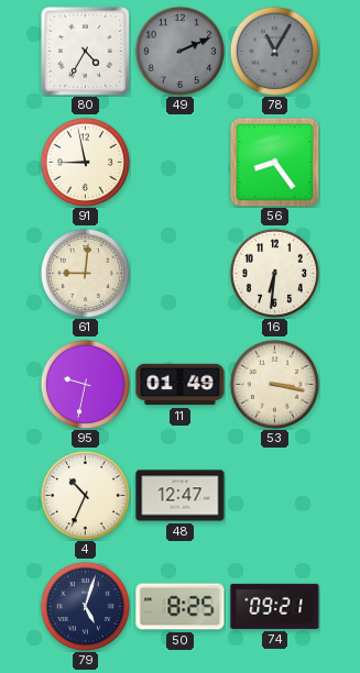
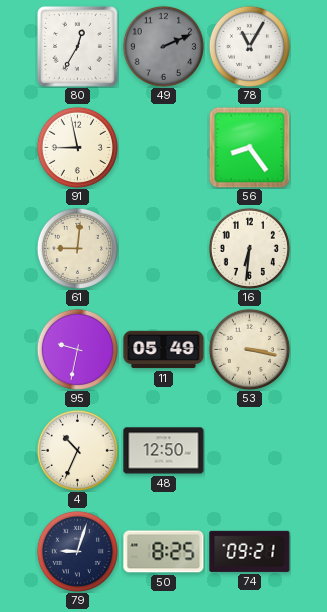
80: 4:35 -> 12:35 (77, 46)
78 dial: grey -> white (249, 46)
11: 01:49 -> 05:49 (164, 350)
48: 12:47 -> 12:50 (164, 451)
79: 5:03 -> 9:03 (77, 551)
